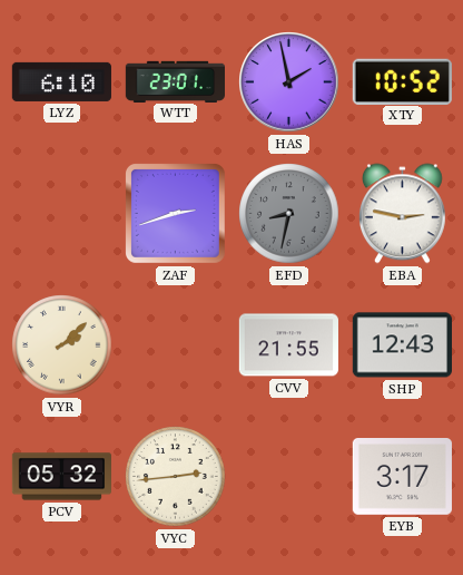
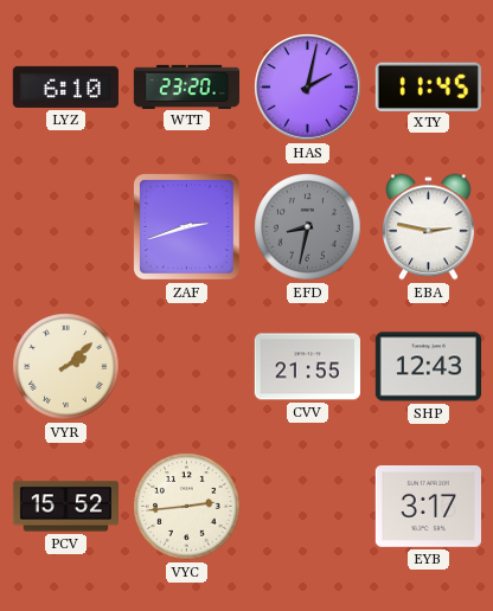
WTT: 23:01 -> 23:20 (186, 86)
HAS: 1:58 -> 2:02 (308, 88)
XTY: 10:52 -> 11:45 (428, 86)
PCV: 05:32 -> 15:52 (65, 507)
